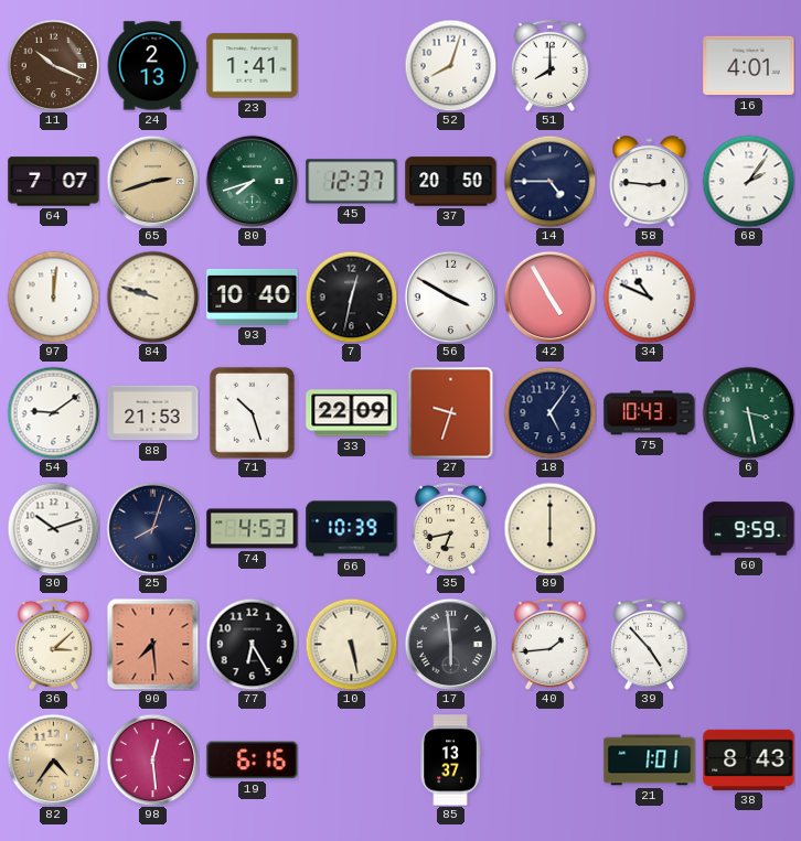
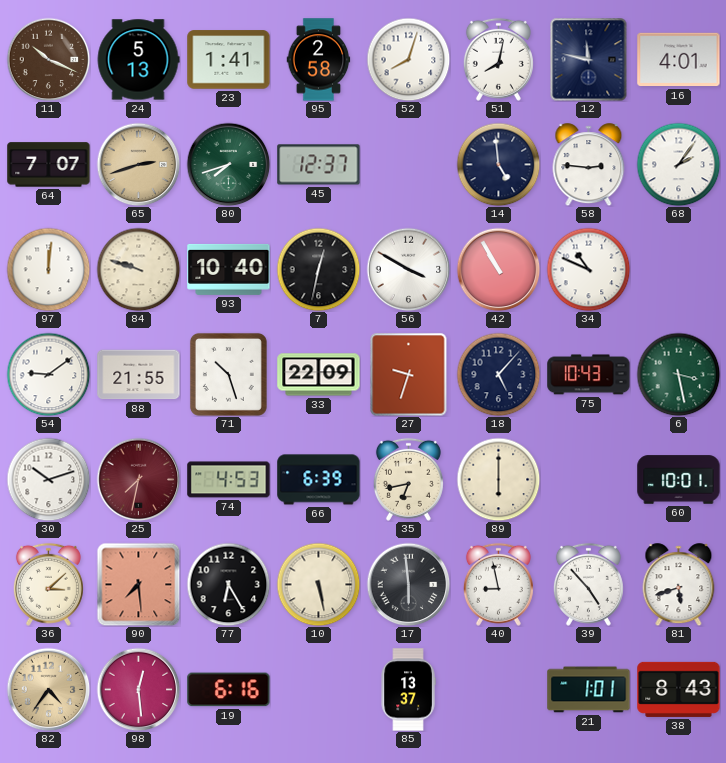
24: 2:13 -> 5:13 (138, 60)
95: none -> 2:58 (319, 60)
51: 8:00 -> 8:02 (498, 59)
12: none -> 11:47 (589, 59)
37: 20:50 -> none (451, 182)
14: 4:45 -> 4:59 (498, 164)
42: 4:55 -> 10:55 (498, 269)
88: 21:53 -> 21:55 (139, 375)
18: 5:06 -> 5:07 (498, 374)
25: 8:03 -> 7:32 (138, 479)
25 dial: navy -> burgundy (138, 479)
66: 10:39 -> 6:39 (319, 480)
60: 9:59 -> 10:01 (679, 480)
40: 1:44 -> 8:58 (498, 584)
81: none -> 5:42 (679, 585)
